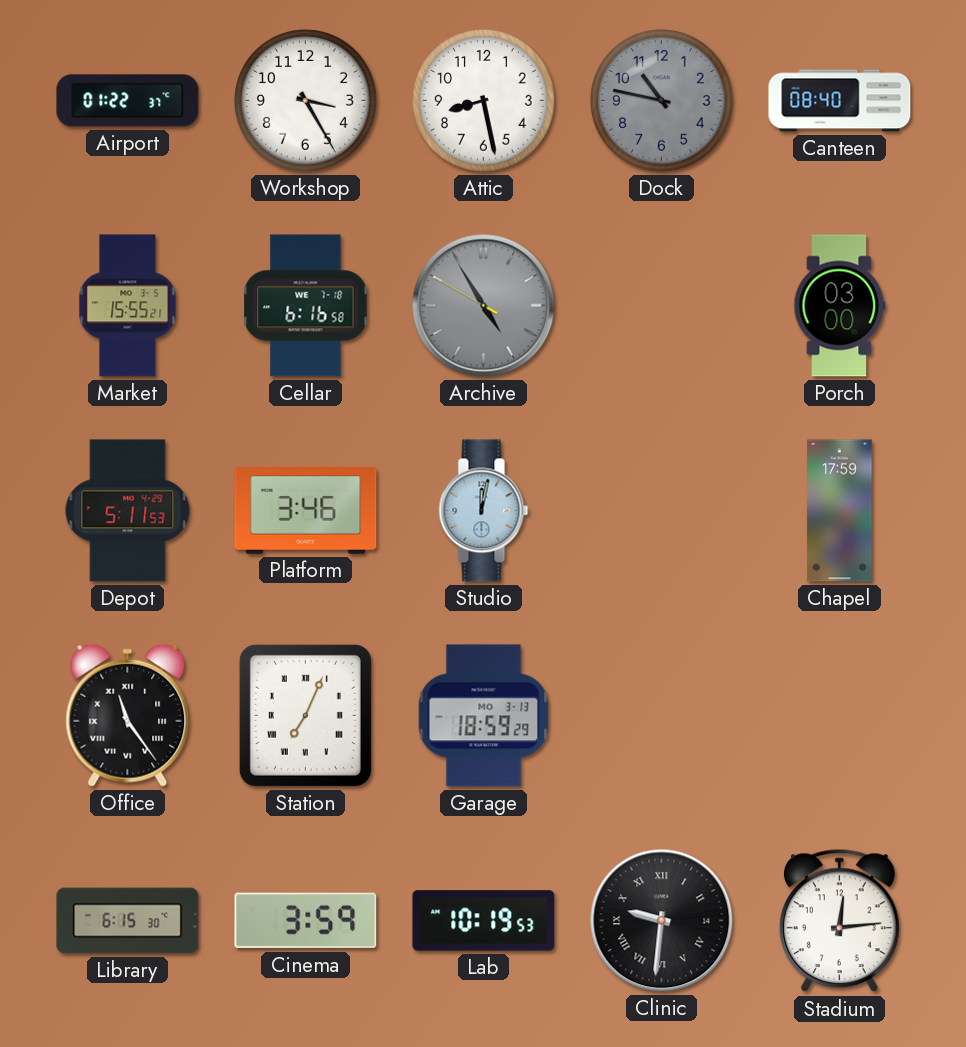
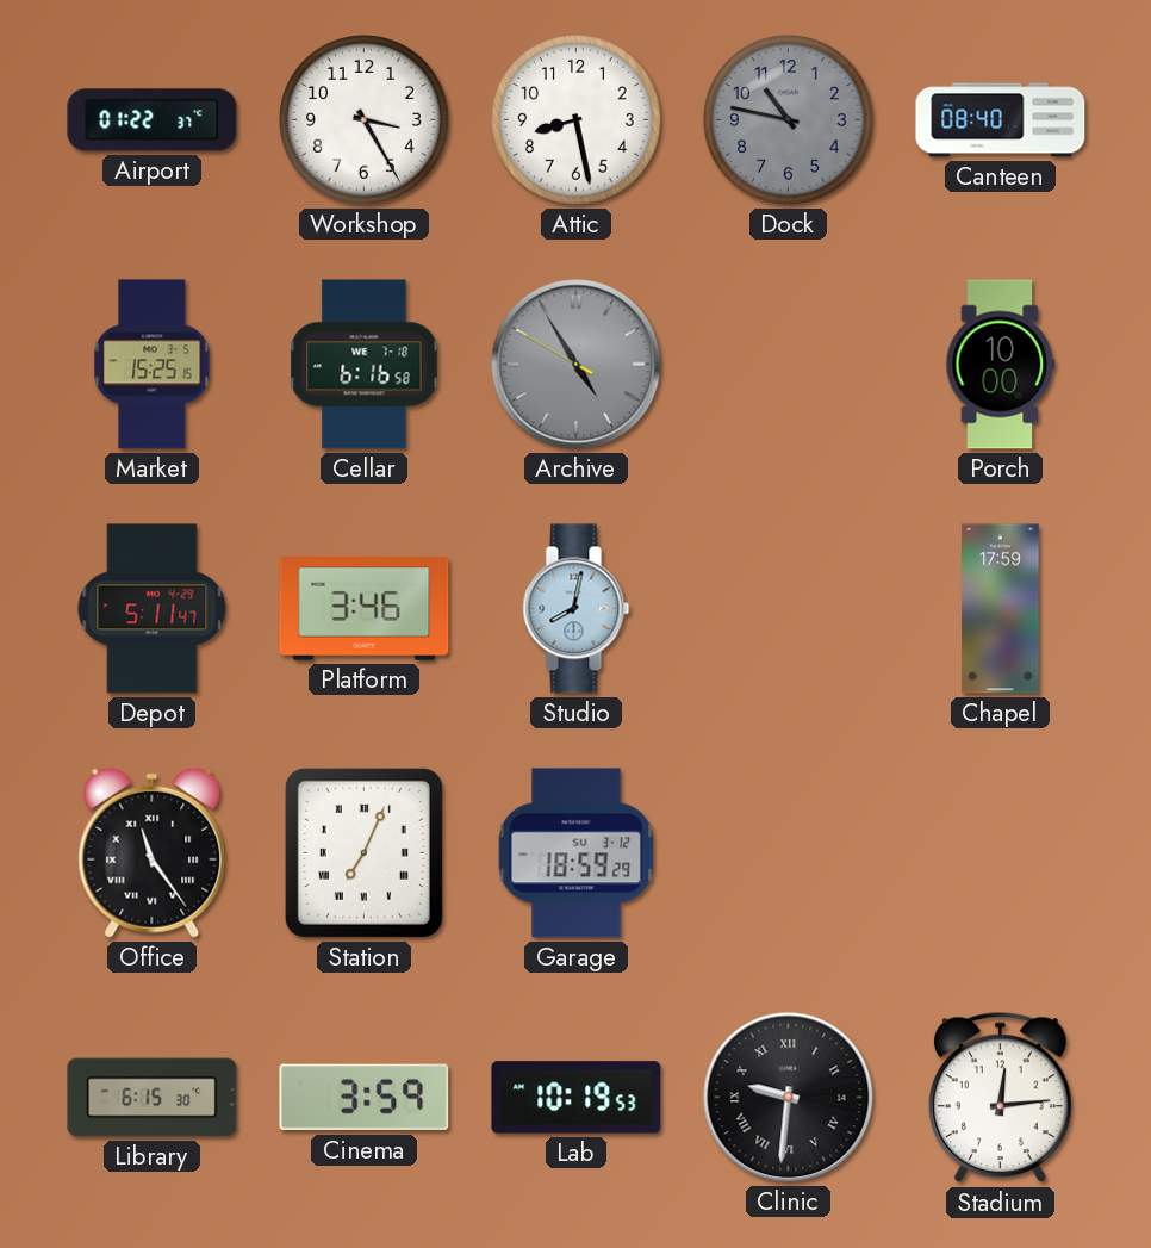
Market: 15:55 -> 15:25 (153, 365)
Porch: 03:00 -> 10:00 (1001, 365)
Depot: 5:11:53 -> 5:11:47 (153, 609)
Studio: 12:02 -> 8:02 (577, 609)
Garage date: MO 3-13 -> SU 3-12 (577, 853)
